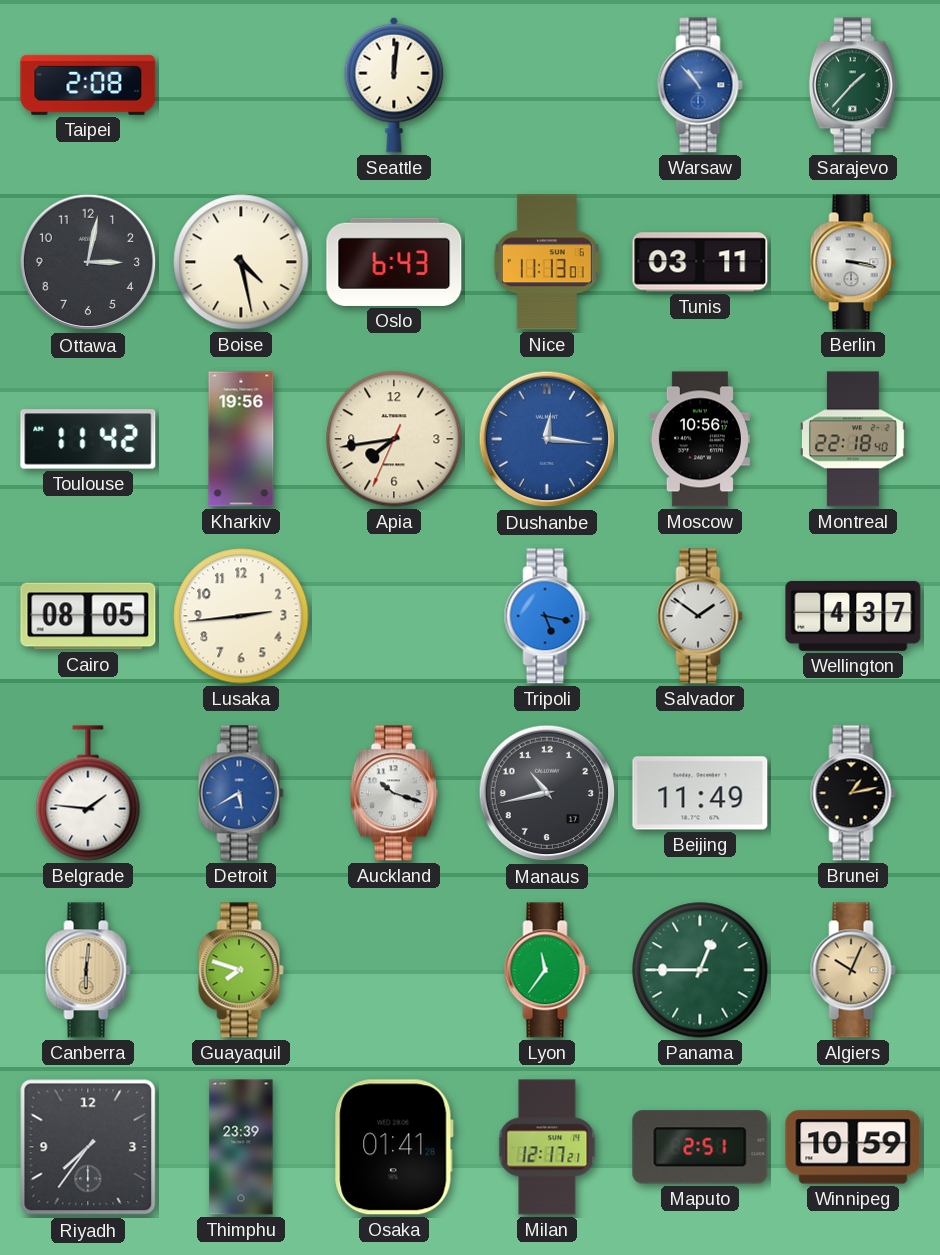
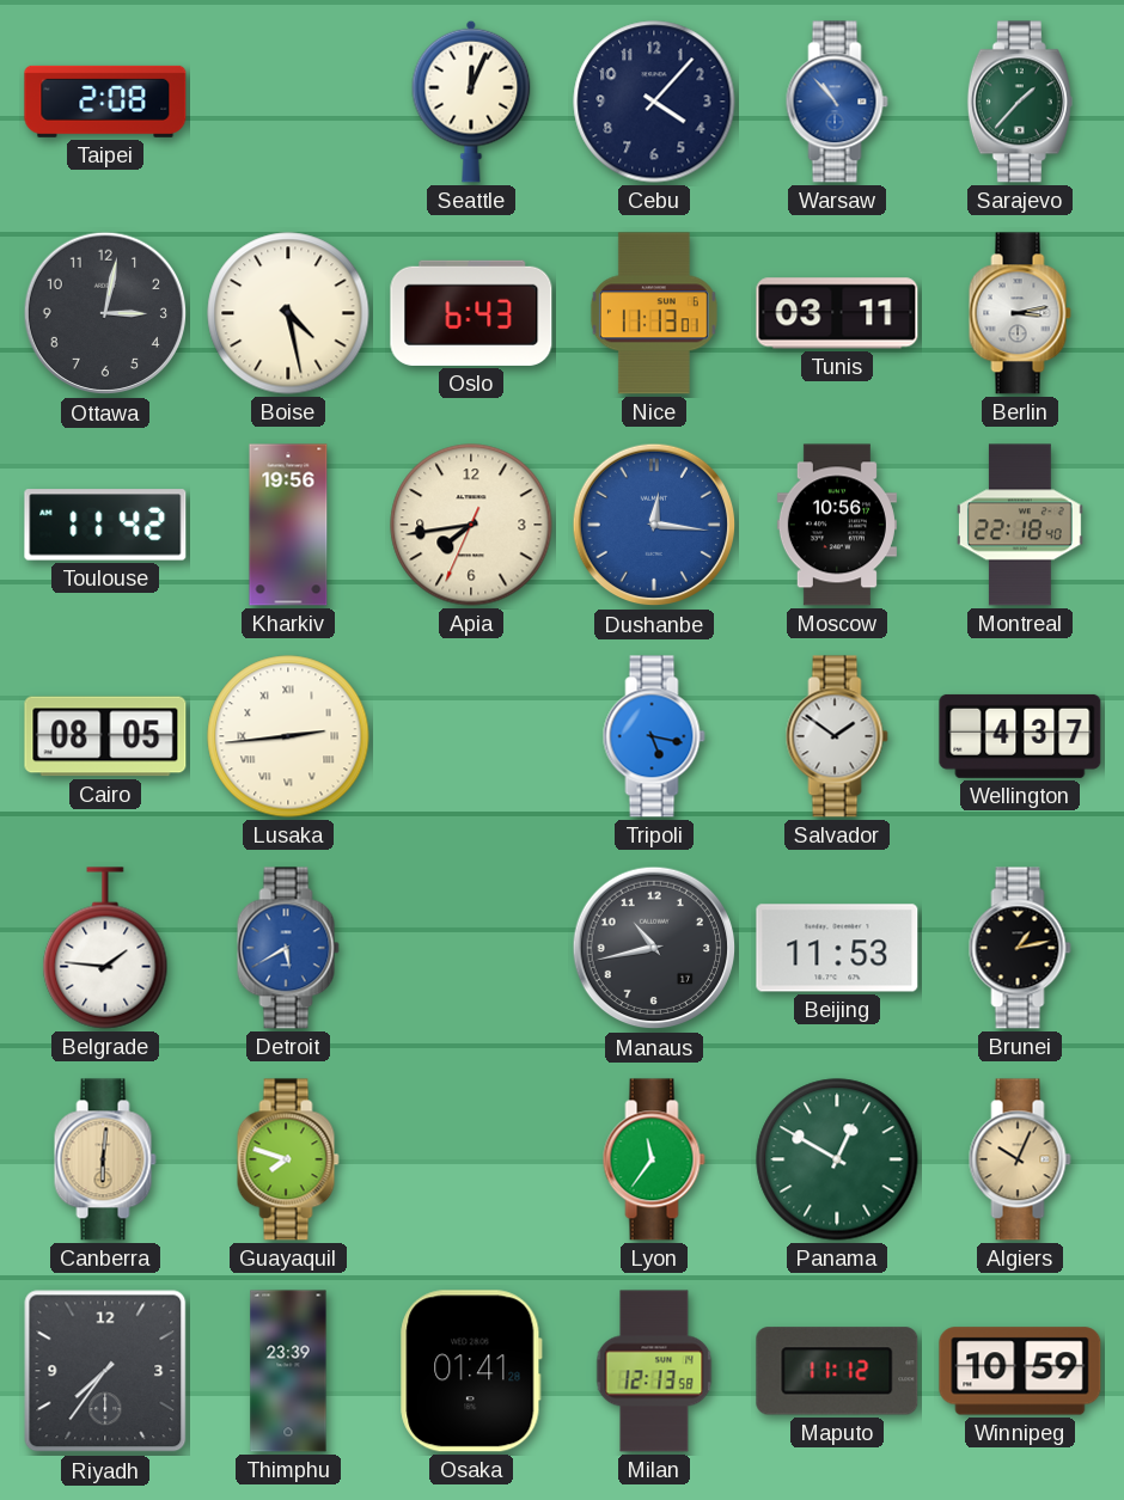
Seattle: 12:01 -> 12:04 (471, 102)
Cebu: none -> 4:07 (654, 102)
Berlin: 3:17 -> 3:13 (1020, 313)
Lusaka numerals: Arabic -> Roman (288, 736)
Auckland: 10:18 -> none (394, 793)
Beijing: 11:49 -> 11:53 (837, 948)
Panama: 12:45 -> 12:50 (837, 1159)
Milan: 12:17 -> 12:13 (654, 1371)
Maputo: 2:51 -> 11:12 (837, 1371)
